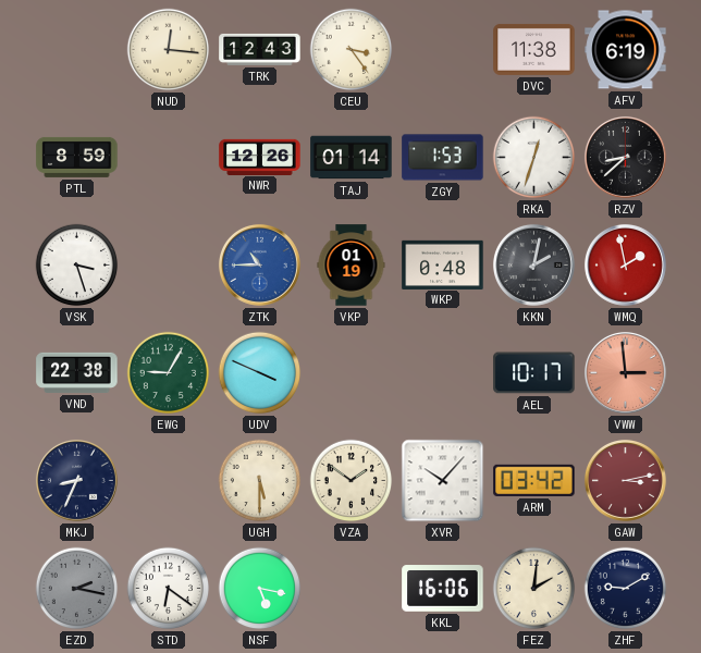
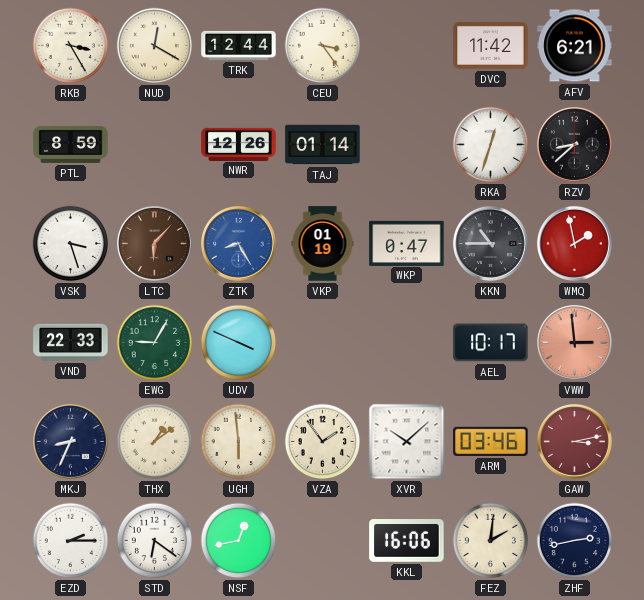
RKB: none -> 3:25 (71, 46)
NUD: 12:16 -> 12:20 (155, 46)
TRK: 12:43 -> 12:44 (239, 45)
DVC: 11:38 -> 11:42 (491, 45)
AFV: 6:19 -> 6:21 (575, 46)
ZGY: 1:53 -> none (443, 158)
LTC: none -> 6:07 (154, 243)
ZTK: 10:45 -> 8:25 (238, 243)
WKP: 0:48 -> 0:47 (407, 243)
KKN: 2:02 -> 10:45 (490, 243)
VND: 22:38 -> 22:33 (71, 342)
THX: none -> 1:09 (155, 442)
UGH: 5:30 -> 5:59 (239, 442)
VZA: 1:51 -> 1:54 (323, 442)
XVR: 10:07 -> 10:08 (407, 442)
ARM: 03:42 -> 03:46 (491, 441)
EZD: 2:17 -> 2:15 (71, 541)
EZD dial: grey -> white (71, 541)
NSF: 5:17 -> 12:43 (239, 541)
ZHF: 9:10 -> 2:43 (575, 541)
